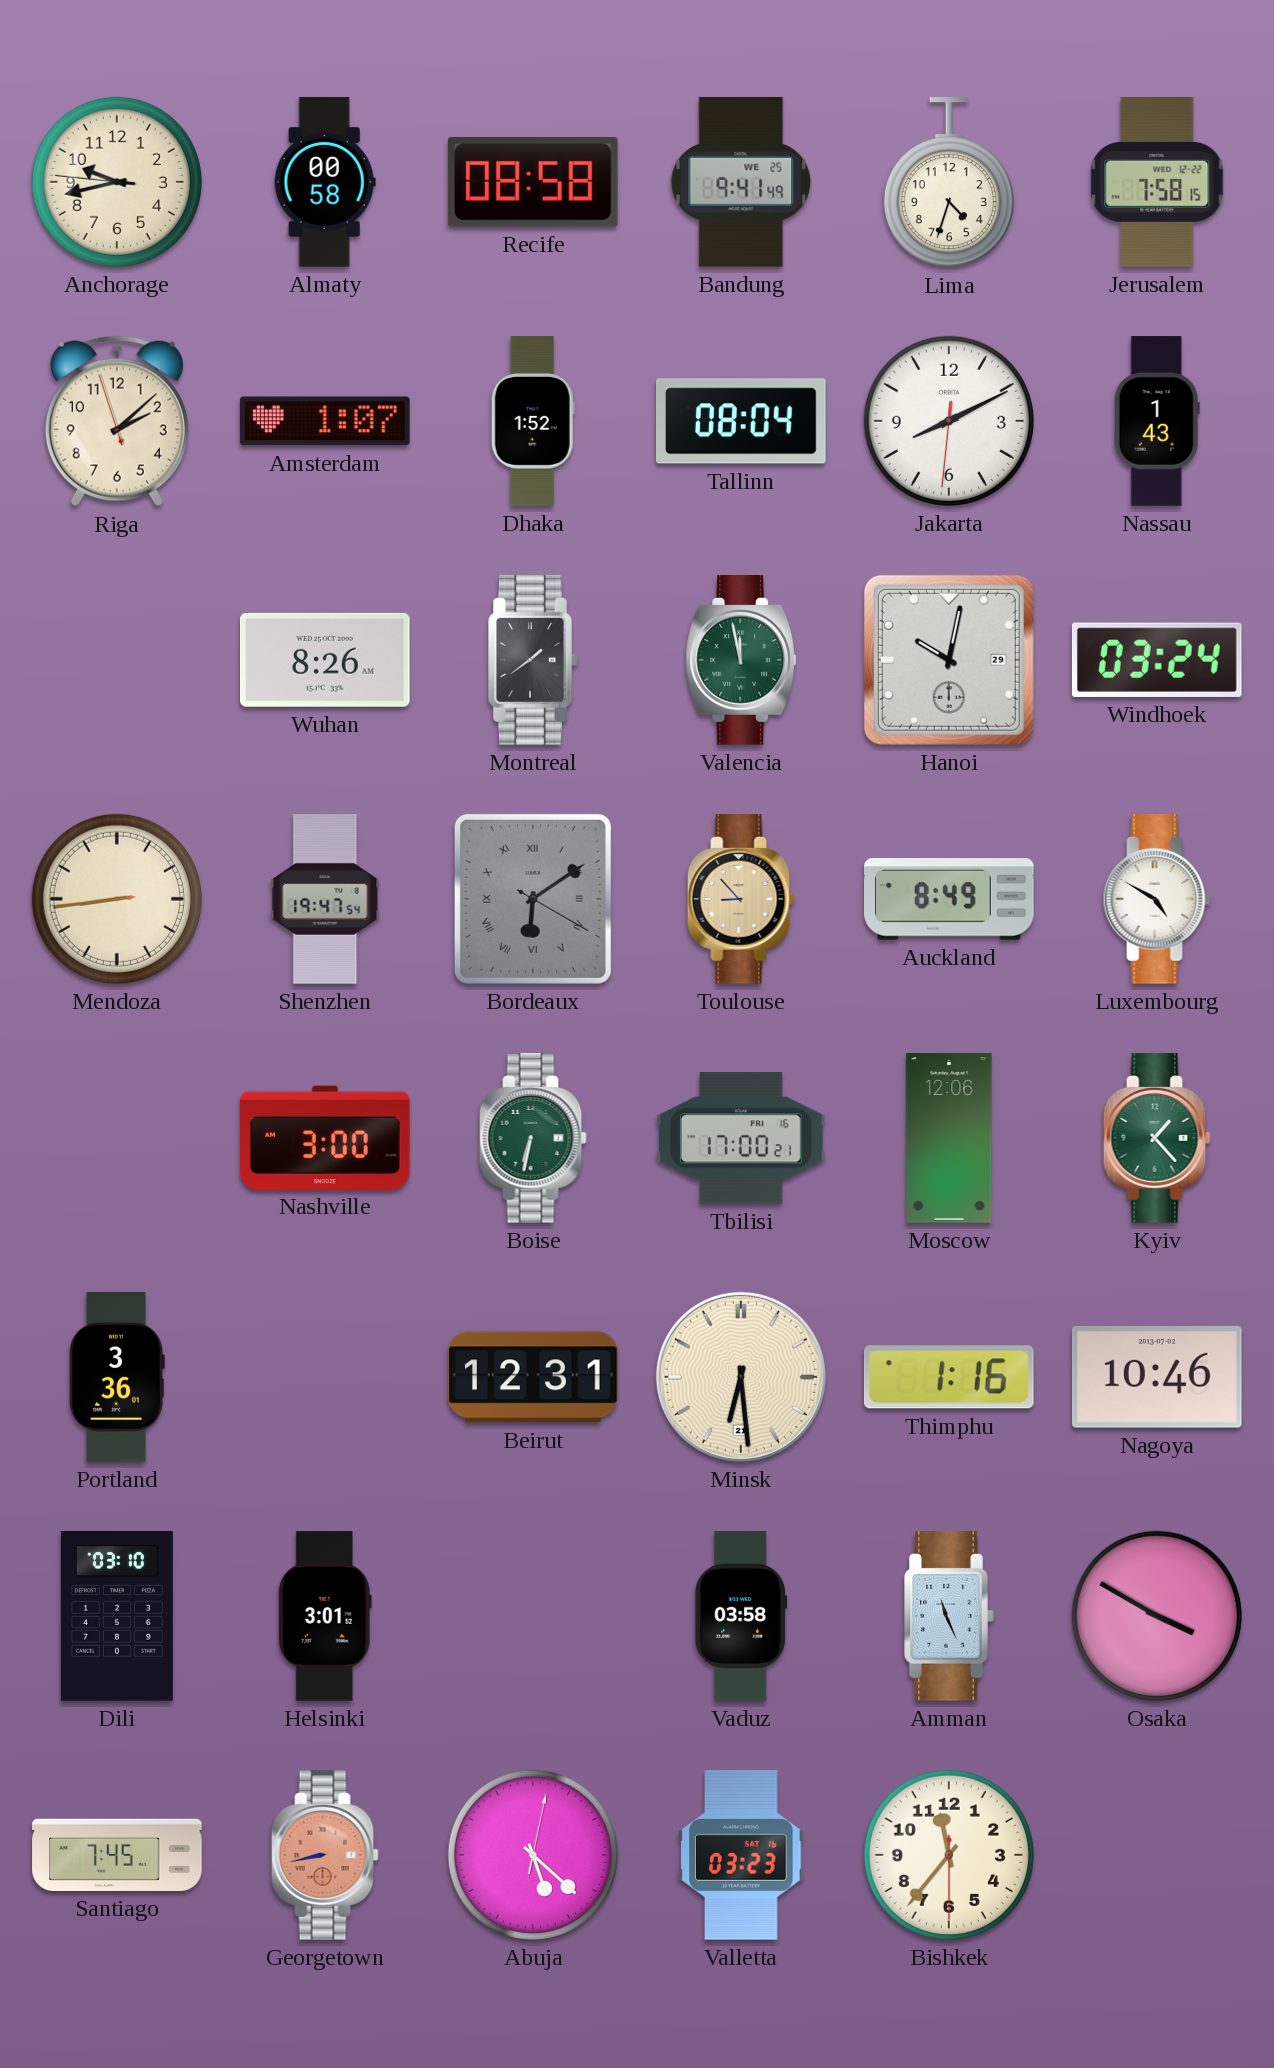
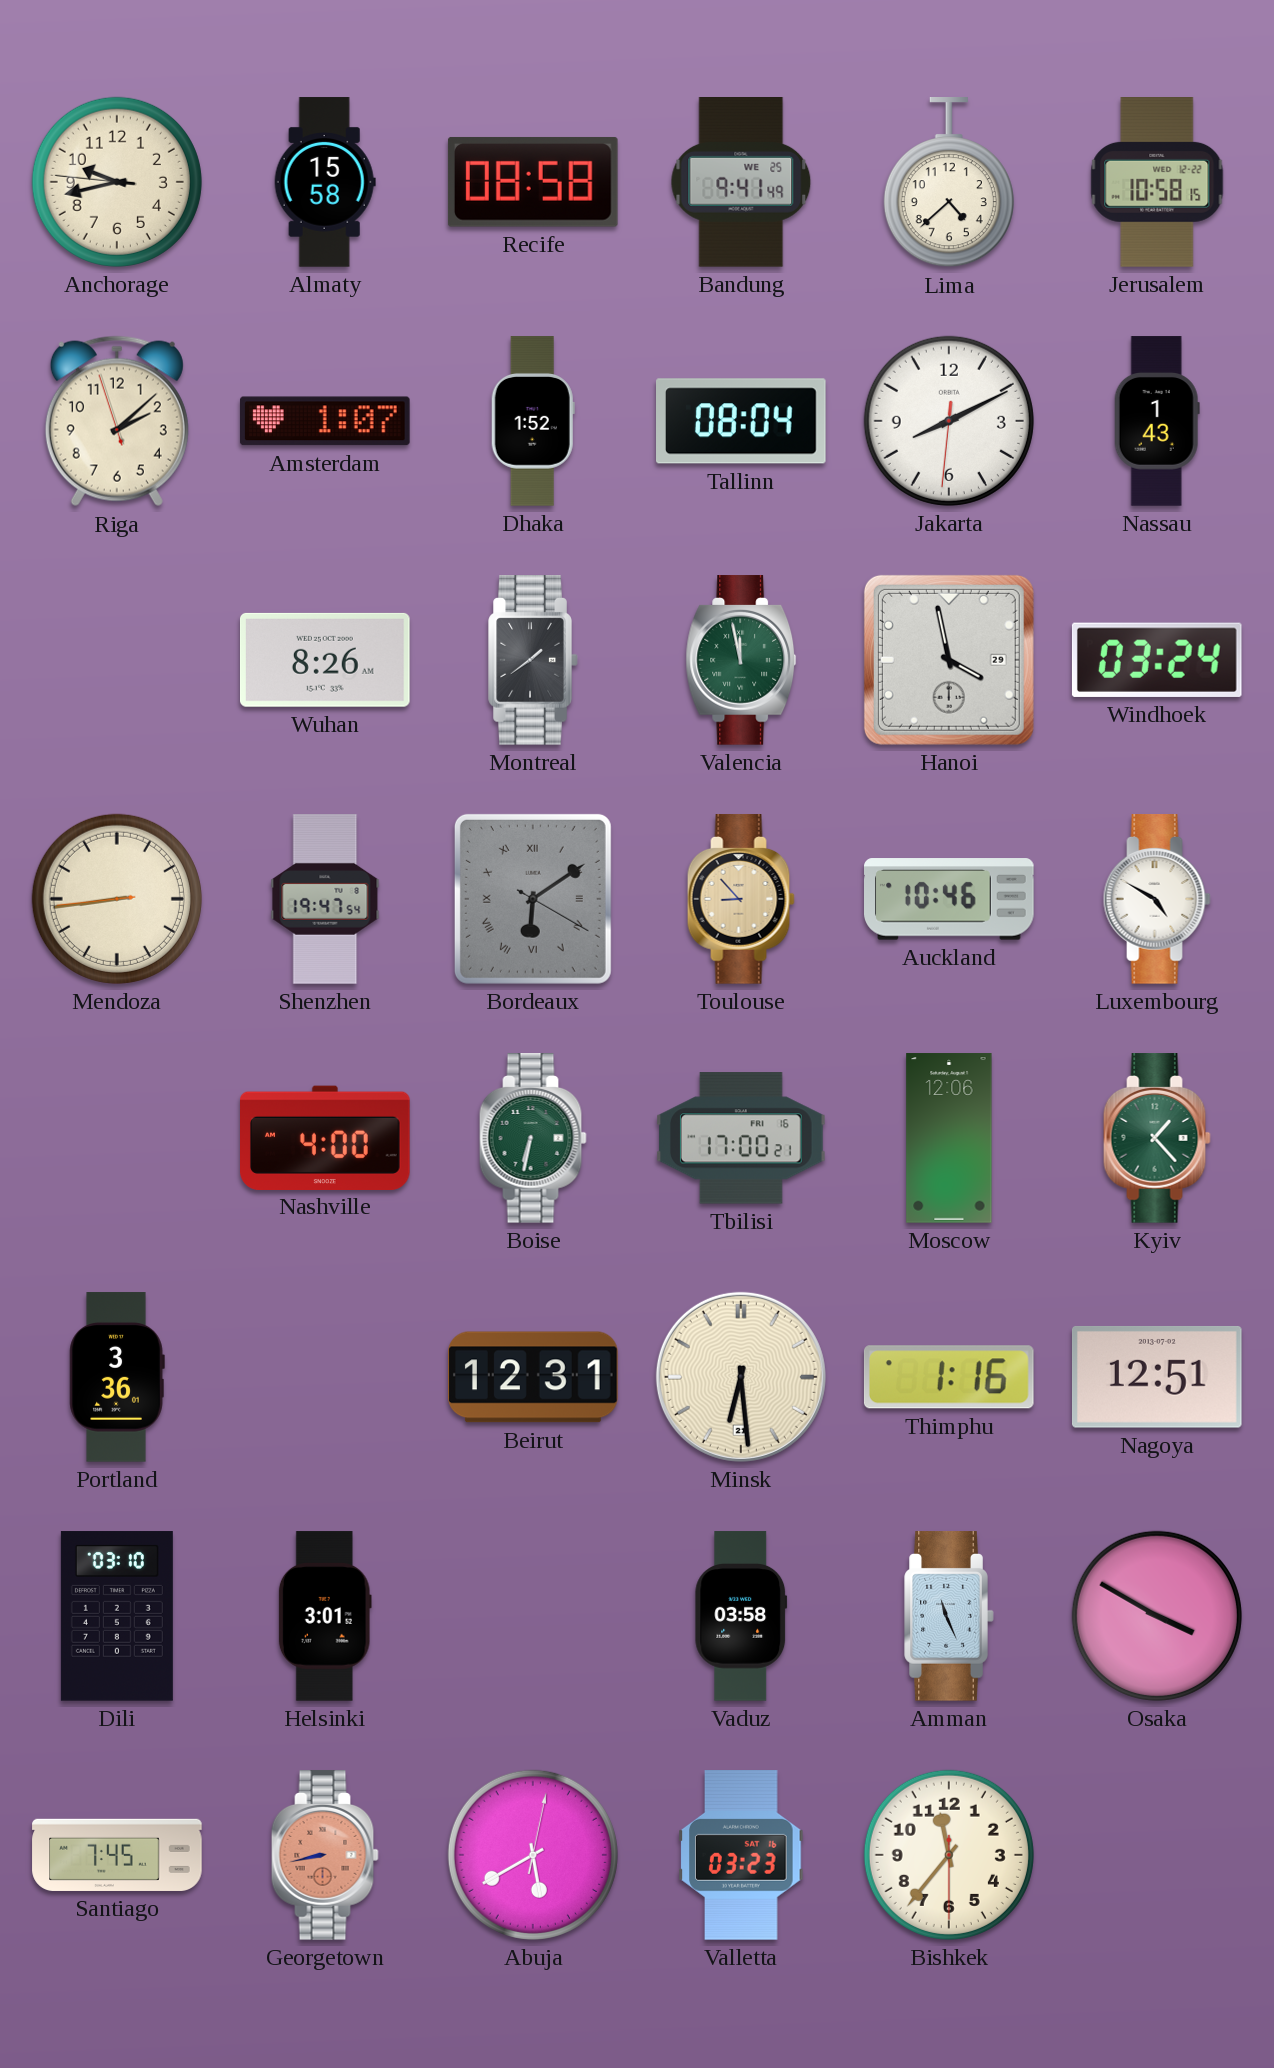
Almaty: 00:58 -> 15:58 (325, 182)
Lima: 4:33 -> 4:38 (949, 183)
Jerusalem: 7:58 -> 10:58 (1157, 183)
Hanoi: 10:02 -> 3:58 (949, 660)
Auckland: 8:49 -> 10:46 (950, 899)
Nashville: 3:00 -> 4:00 (326, 1137)
Nagoya: 10:46 -> 12:51 (1157, 1377)
Abuja: 5:22 -> 5:40 (533, 1855)
